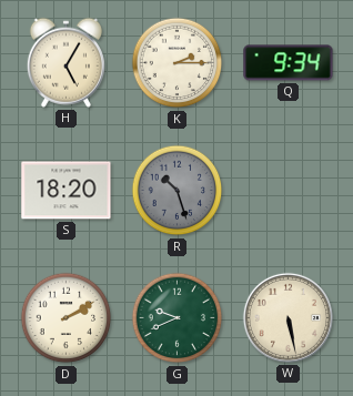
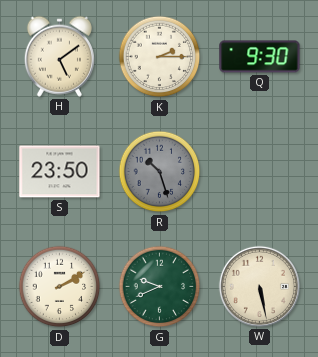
H: 5:05 -> 5:09 (59, 56)
Q: 9:34 -> 9:30 (260, 57)
S: 18:20 -> 23:50 (60, 172)
